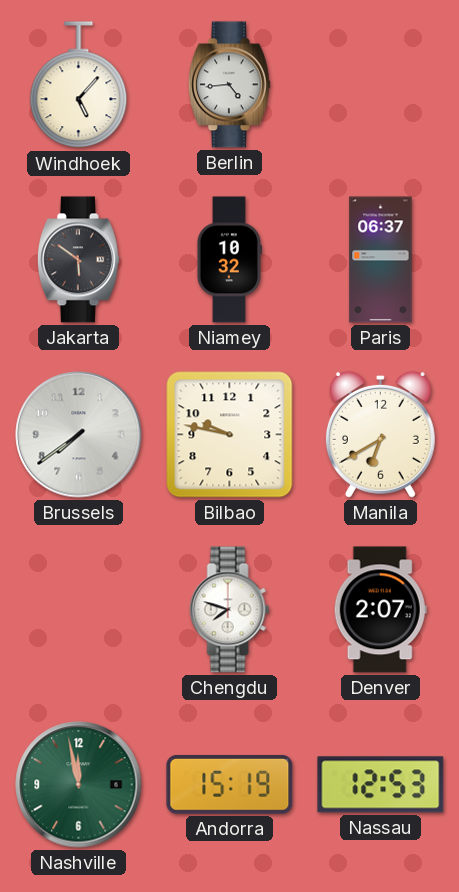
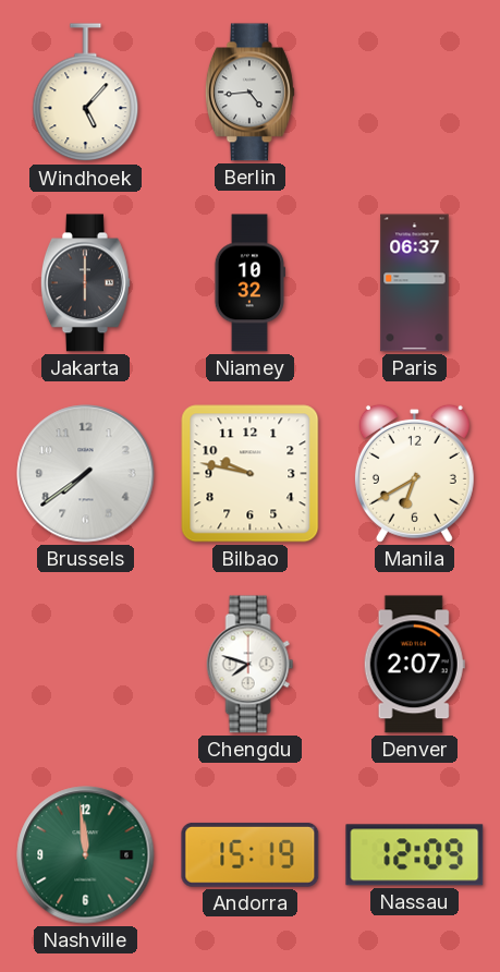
Jakarta: 5:51 -> 6:00 (85, 283)
Nashville: 11:58 -> 11:59 (86, 855)
Nassau: 12:53 -> 12:09 (415, 855)
